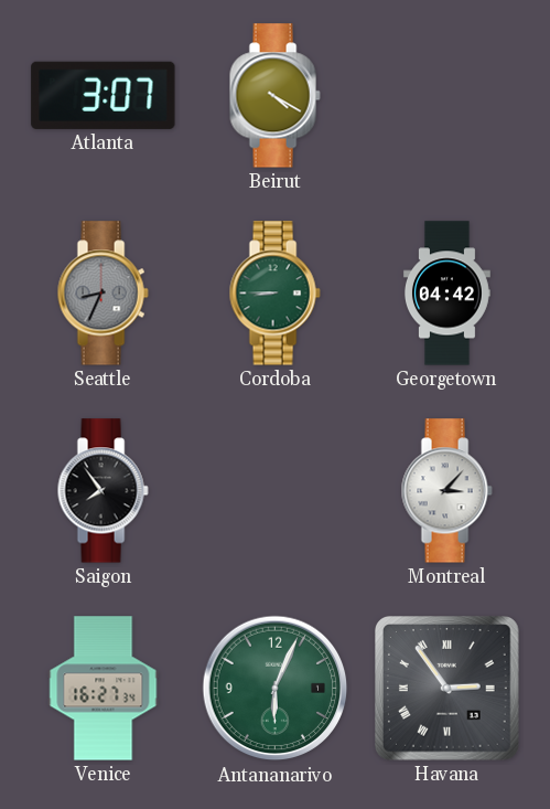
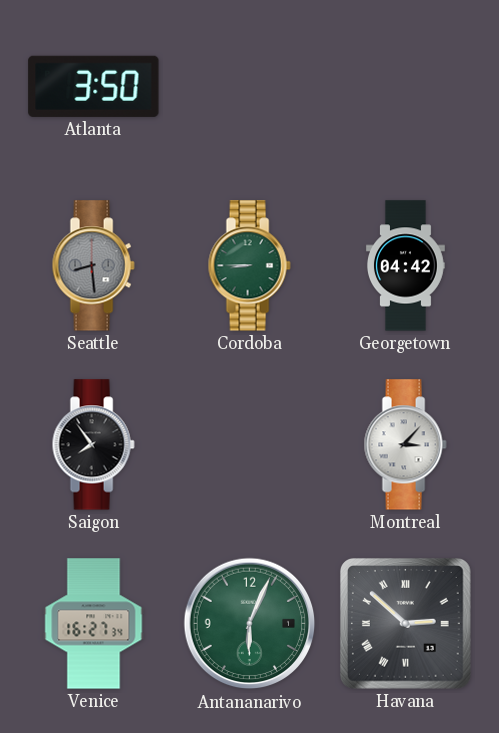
Atlanta: 3:07 -> 3:50 (94, 86)
Beirut: 4:20 -> none (274, 96)
Seattle: 8:34 -> 8:29 (93, 266)
Havana: 2:54 -> 2:52 (405, 623)
